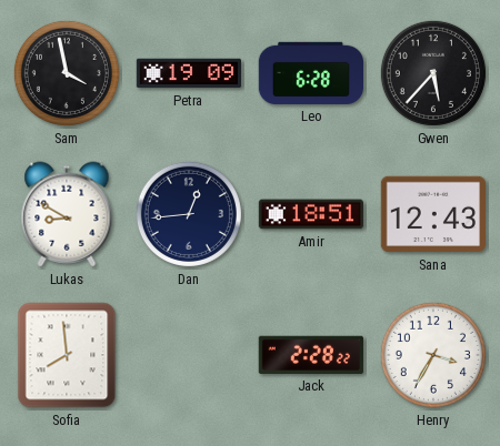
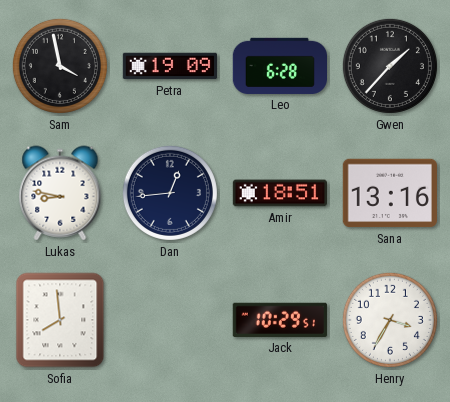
Gwen: 5:37 -> 1:37 (390, 66)
Lukas: 8:50 -> 8:47 (60, 193)
Sana: 12:43 -> 13:16 (389, 193)
Jack: 2:28 -> 10:29 (280, 320)
